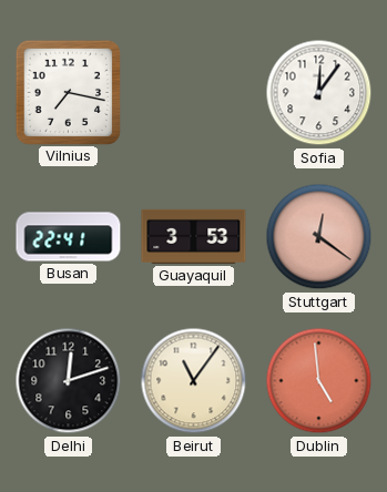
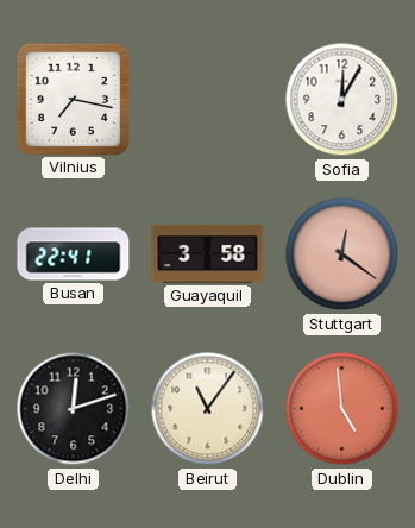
Sofia: 12:06 -> 12:05 (342, 100)
Guayaquil: 3:53 -> 3:58 (208, 253)
